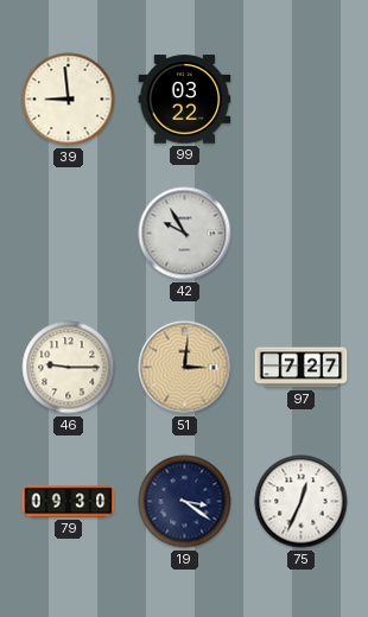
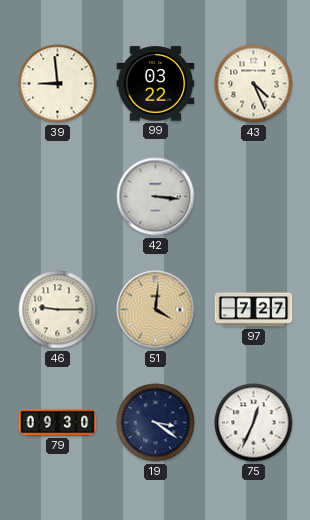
43: none -> 4:26 (254, 84)
42: 9:55 -> 3:16 (156, 197)
51: 3:01 -> 4:01 (156, 310)
